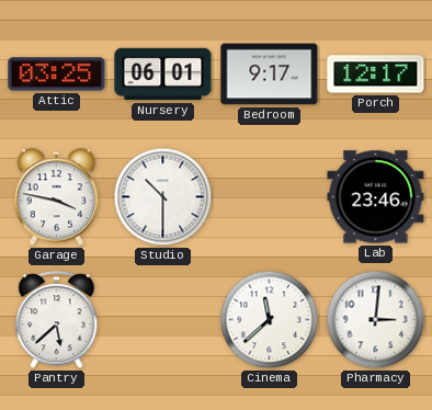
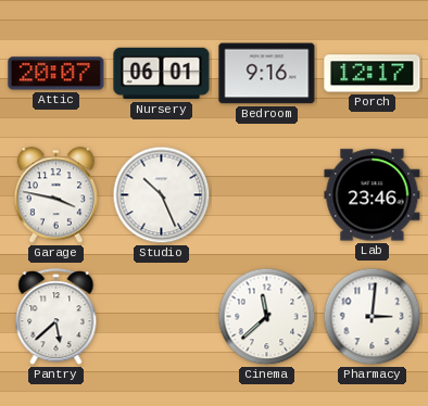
Attic: 03:25 -> 20:07 (56, 74)
Bedroom: 9:17 -> 9:16 (267, 74)
Studio: 10:30 -> 10:26 (162, 195)
